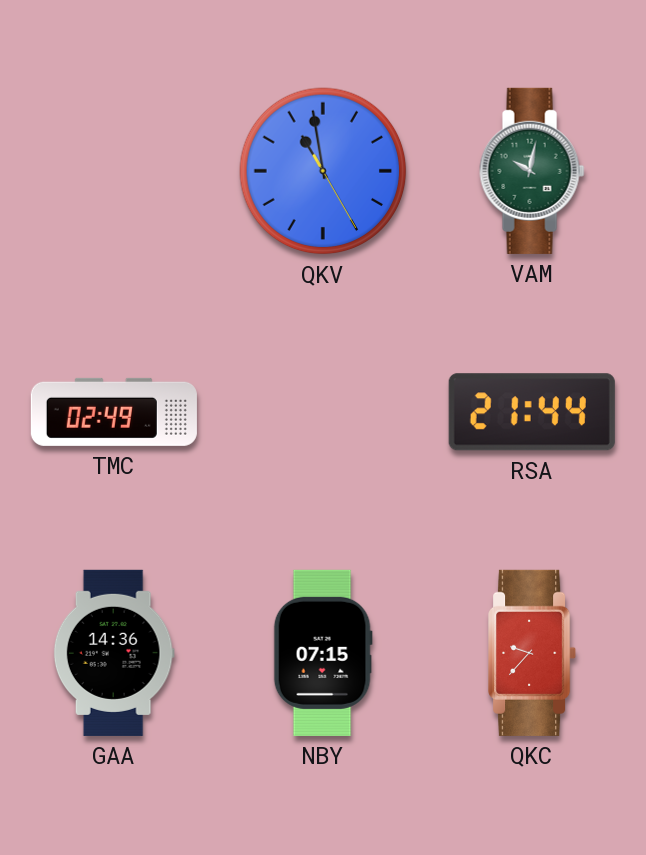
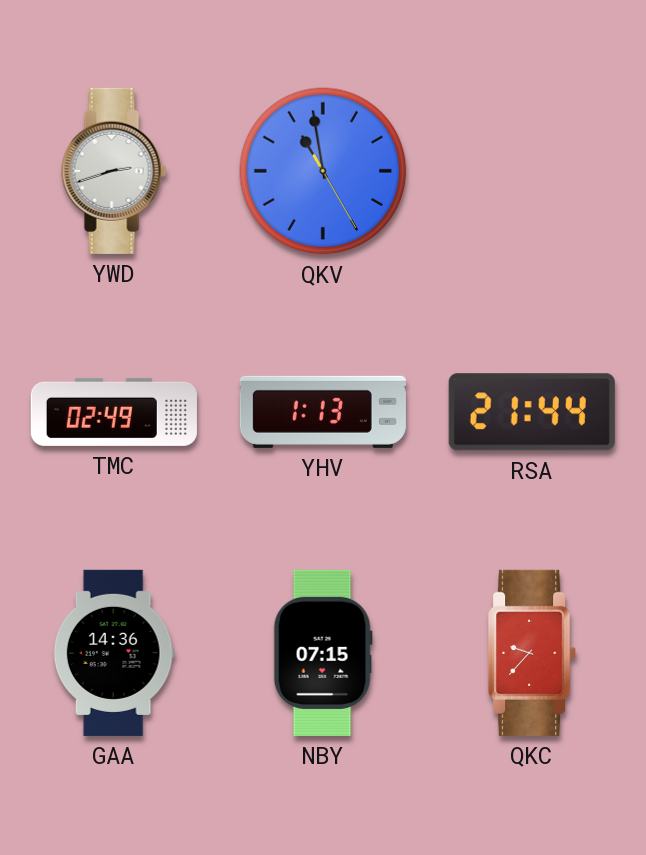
YWD: none -> 2:42 (114, 171)
VAM: 10:02 -> none (532, 171)
YHV: none -> 1:13 (323, 412)
